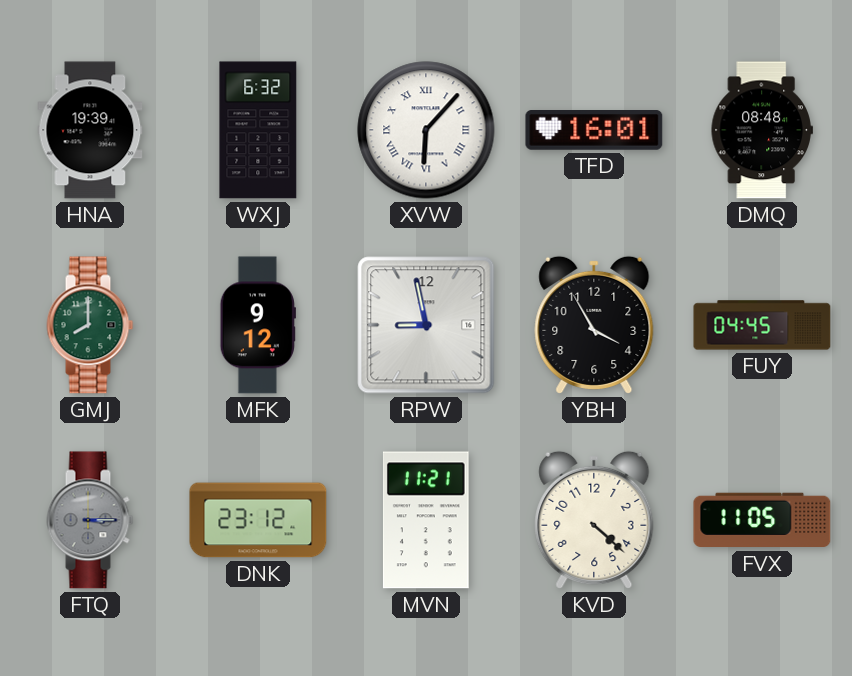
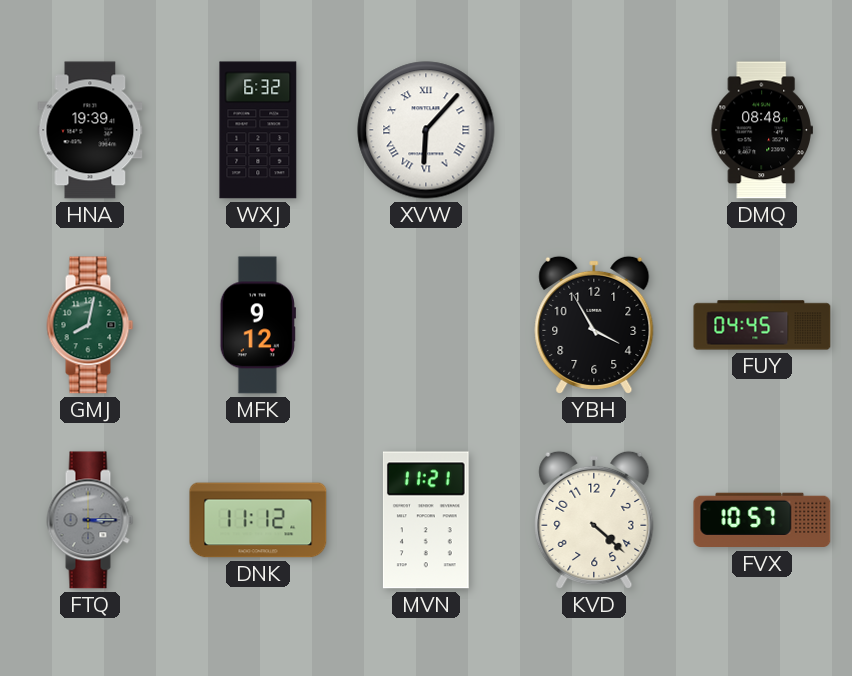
TFD: 16:01 -> none (594, 131)
GMJ: 8:00 -> 8:02 (90, 325)
RPW: 8:58 -> none (426, 325)
DNK: 23:12 -> 11:12 (258, 520)
FVX: 11:05 -> 10:57 (762, 520)
